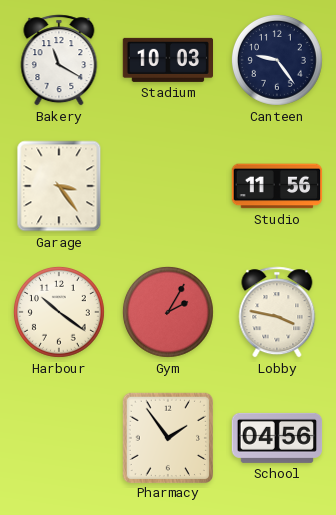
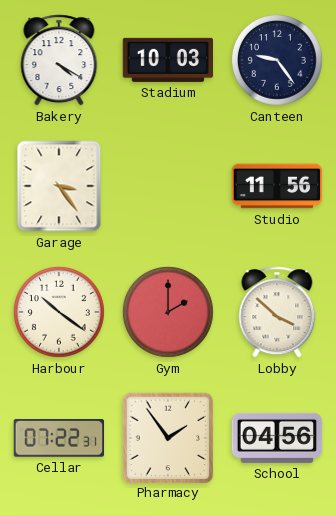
Bakery: 11:20 -> 4:20 (59, 60)
Gym: 2:05 -> 2:00 (168, 312)
Lobby: 3:47 -> 3:52 (277, 312)
Cellar: none -> 07:22 (58, 438)
